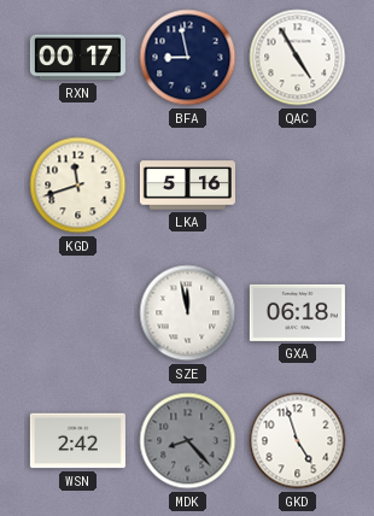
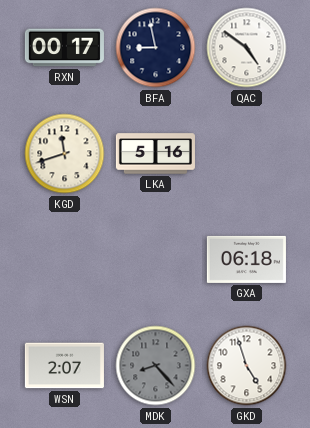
QAC: 4:55 -> 4:51 (247, 48)
SZE: 11:58 -> none (188, 313)
WSN: 2:42 -> 2:07 (64, 366)
